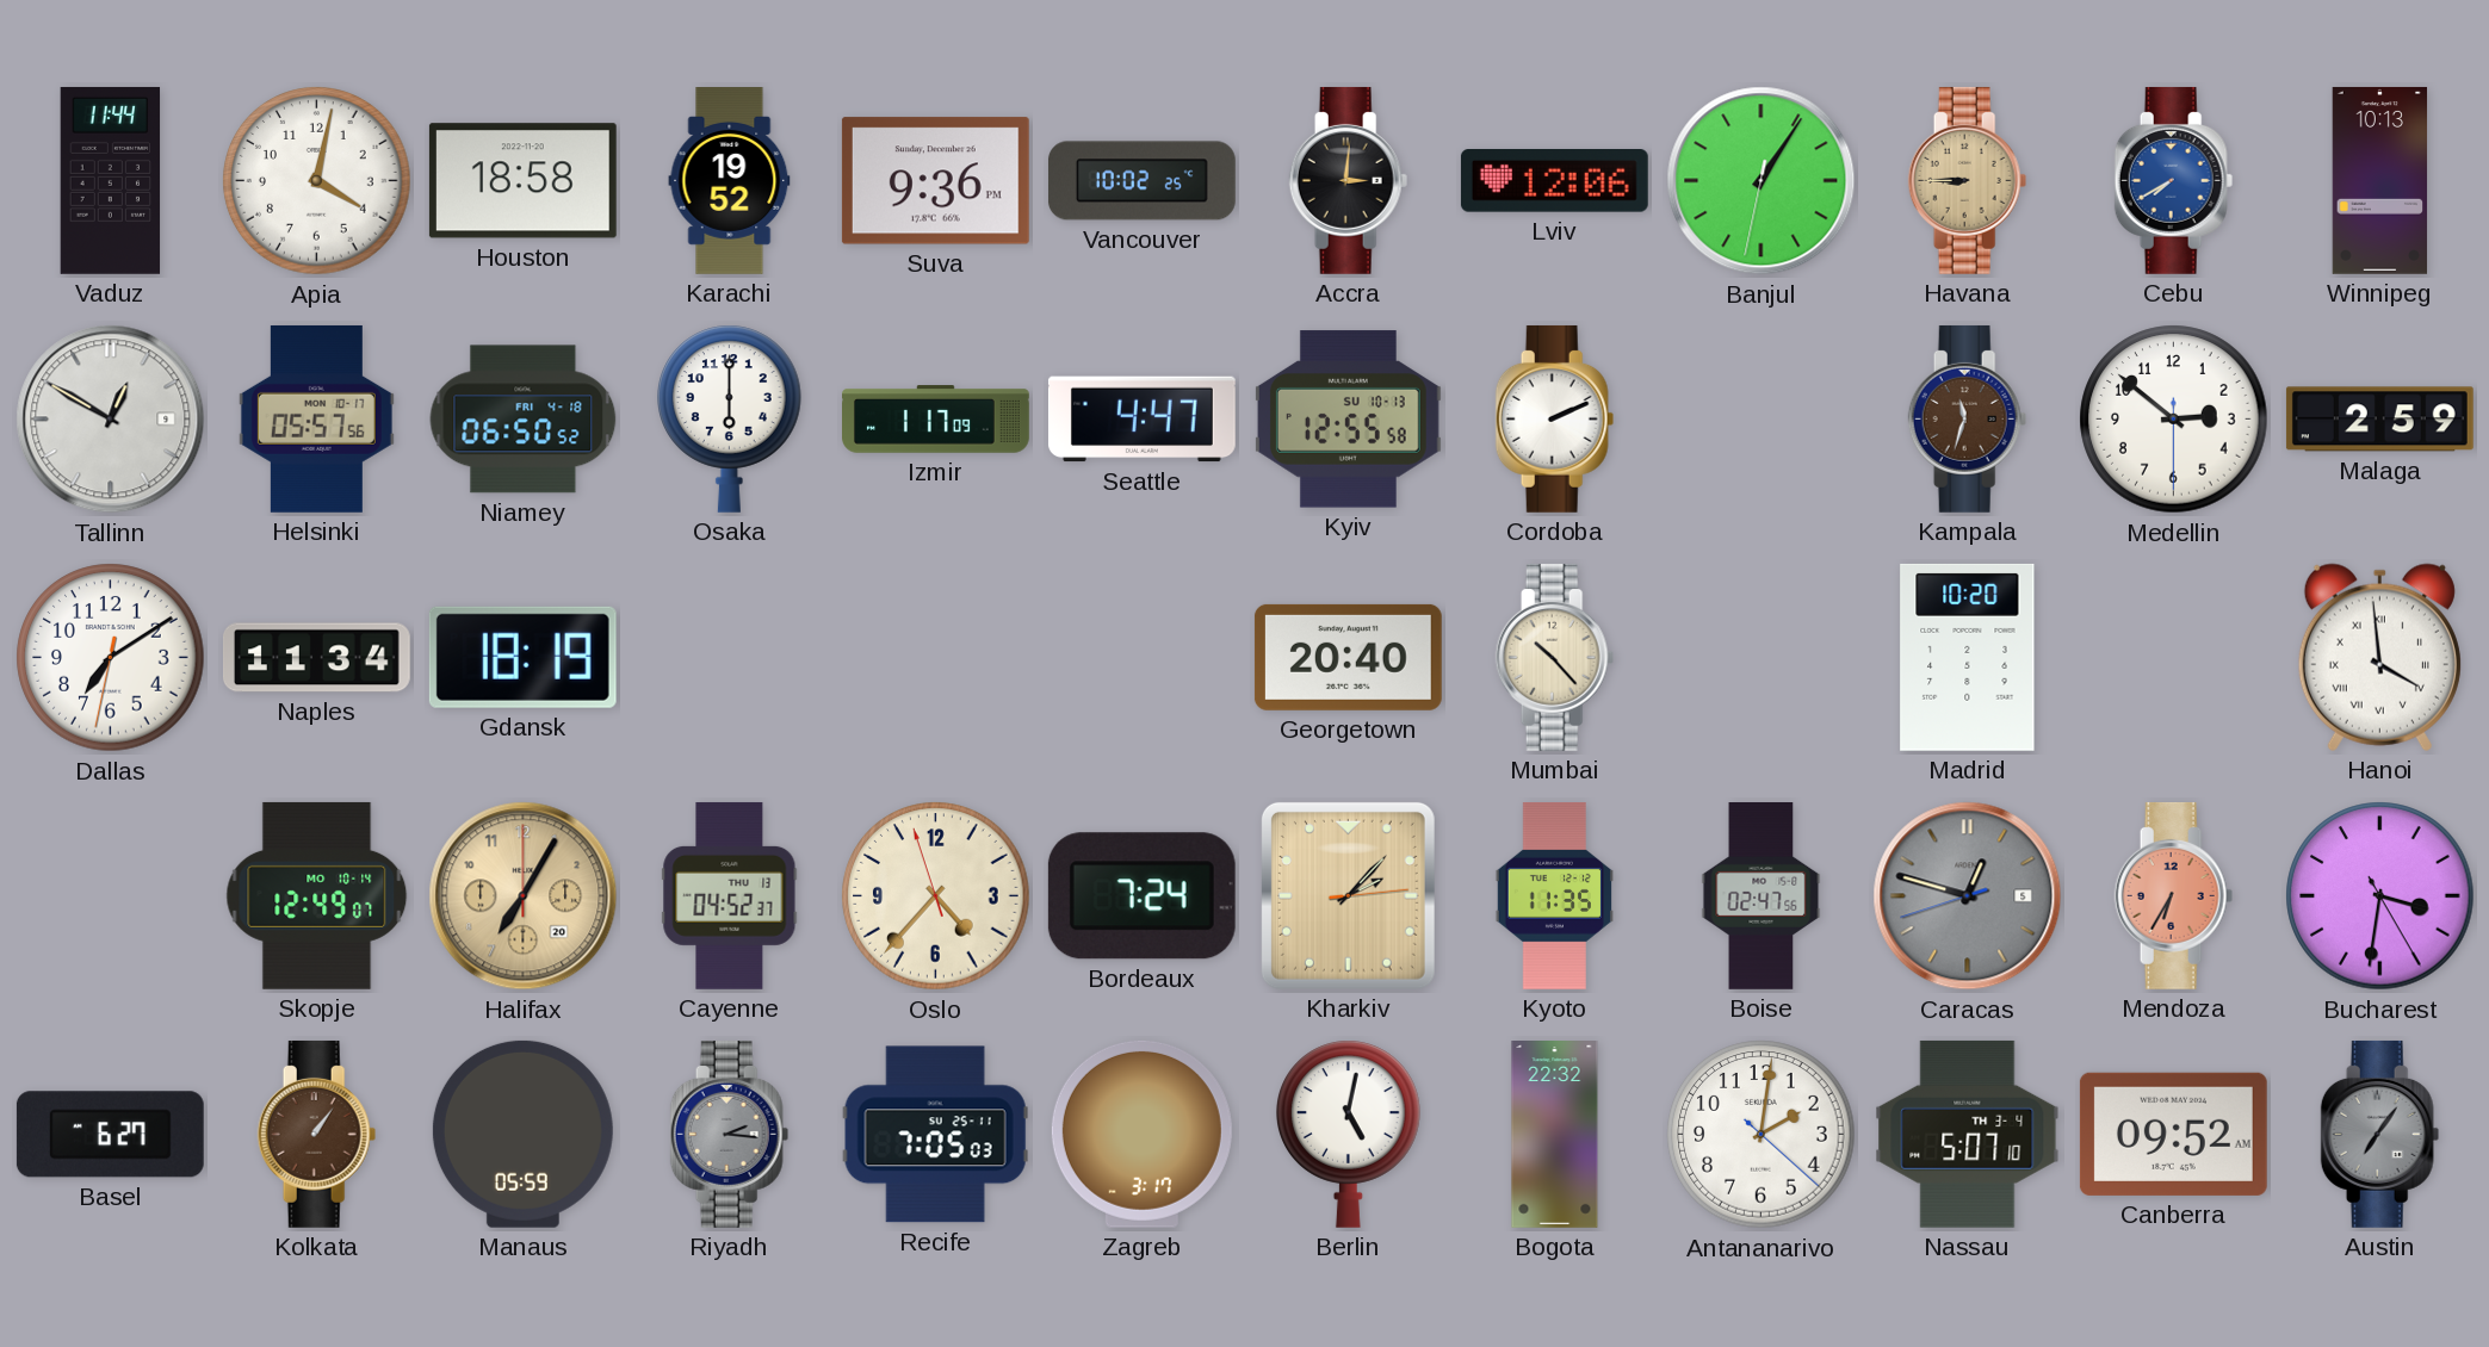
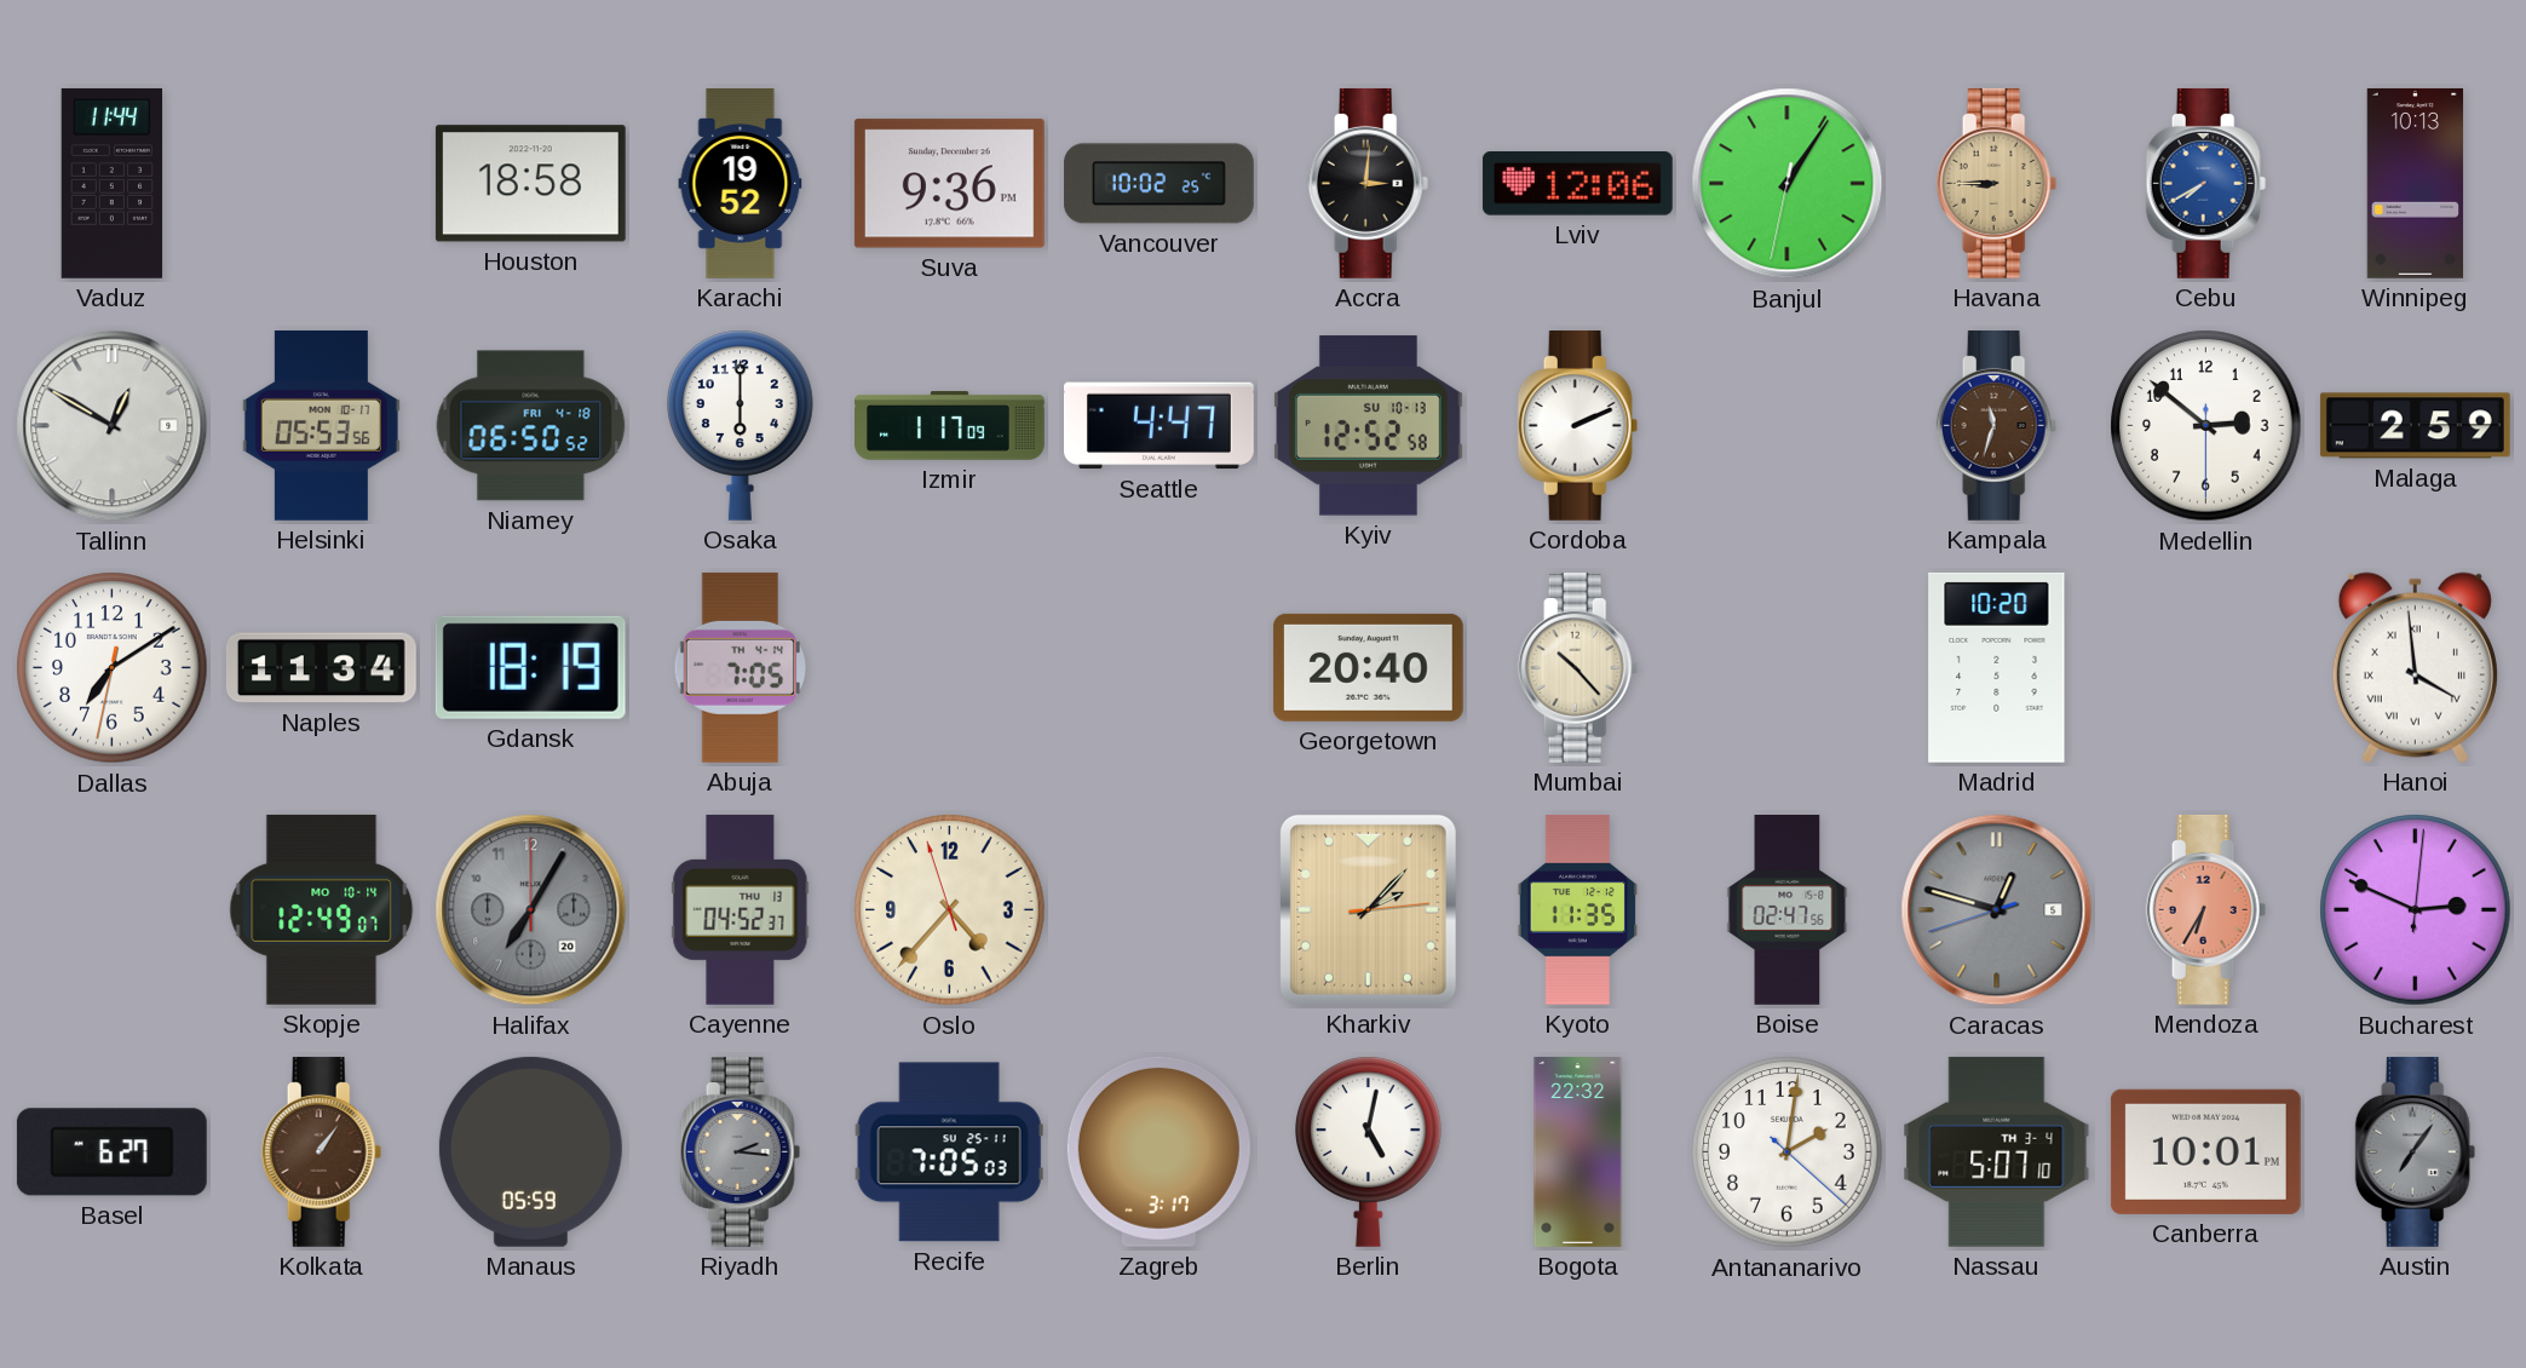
Apia: 4:02 -> none (317, 181)
Helsinki: 05:57 -> 05:53 (321, 425)
Kyiv: 12:55 -> 12:52 (1368, 426)
Abuja: none -> 7:05 (740, 667)
Halifax dial: champagne -> grey (531, 910)
Bordeaux: 7:24 -> none (1141, 896)
Bucharest: 3:31 -> 2:49 (2416, 910)
Canberra: 09:52 -> 10:01 (2205, 1151)
